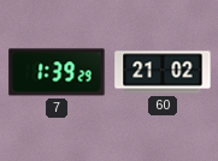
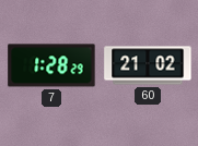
7: 1:39 -> 1:28 (51, 65)
